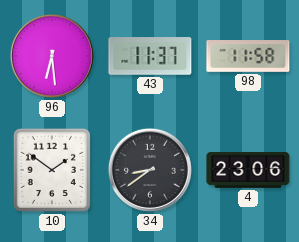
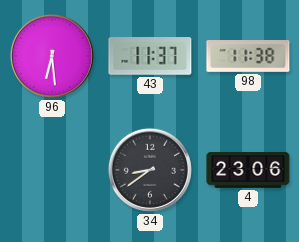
98: 11:58 -> 11:38 (248, 57)
10: 1:51 -> none (52, 170)
